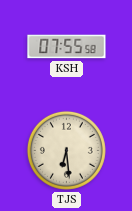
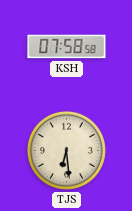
KSH: 07:55 -> 07:58 (67, 47)
